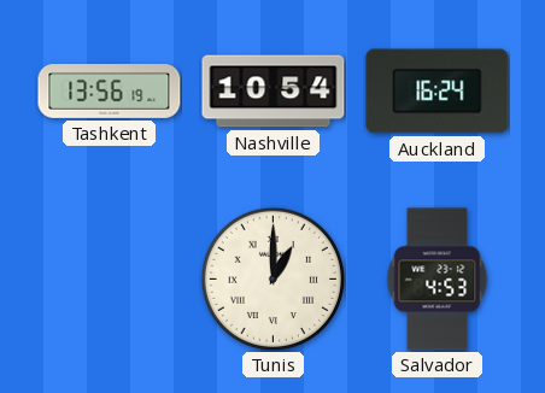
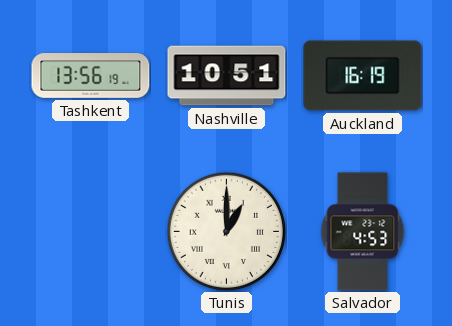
Nashville: 10:54 -> 10:51 (227, 76)
Auckland: 16:24 -> 16:19 (363, 76)
